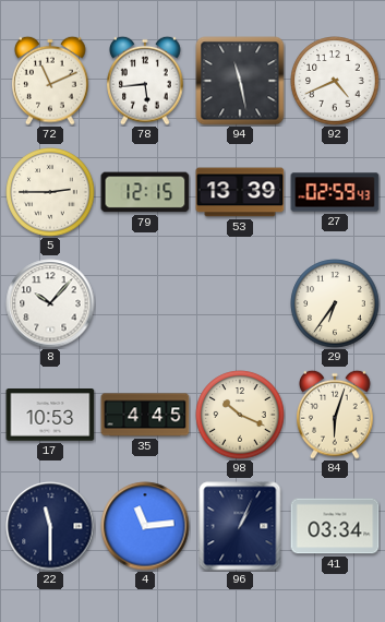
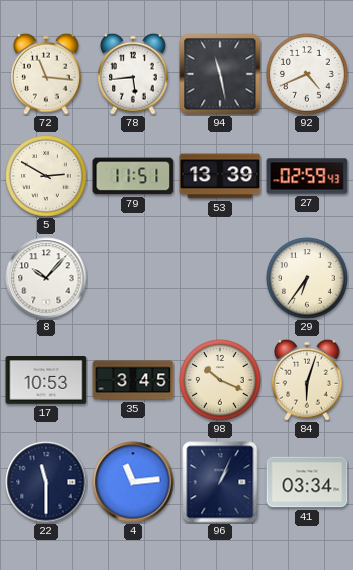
72: 11:11 -> 11:16 (46, 74)
5: 2:45 -> 2:50 (46, 176)
79: 12:15 -> 11:51 (133, 176)
35: 4:45 -> 3:45 (133, 380)
